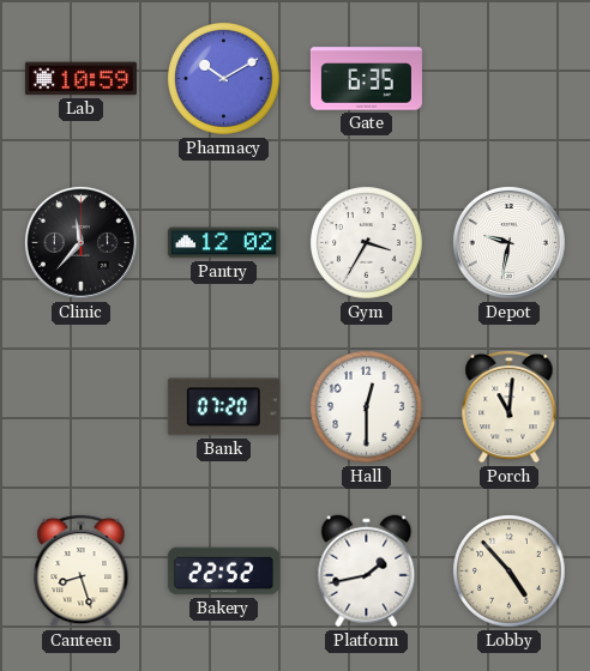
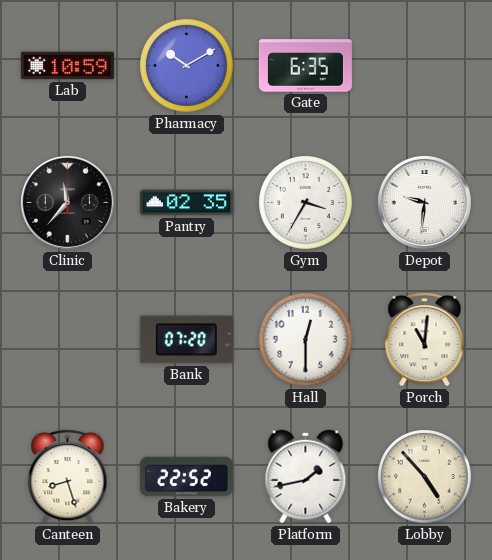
Pantry: 12:02 -> 02:35 (186, 203)
Depot: 9:32 -> 9:31 (424, 202)
